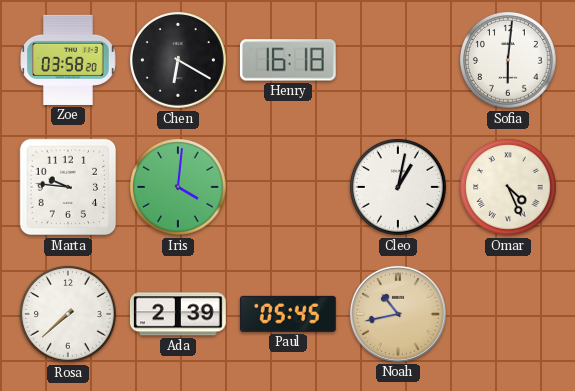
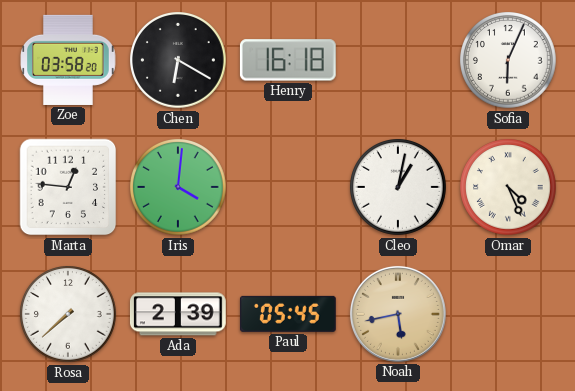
Sofia: 6:01 -> 6:04 (509, 61)
Marta: 9:46 -> 12:46 (68, 187)
Noah: 10:43 -> 5:43 (398, 314)
